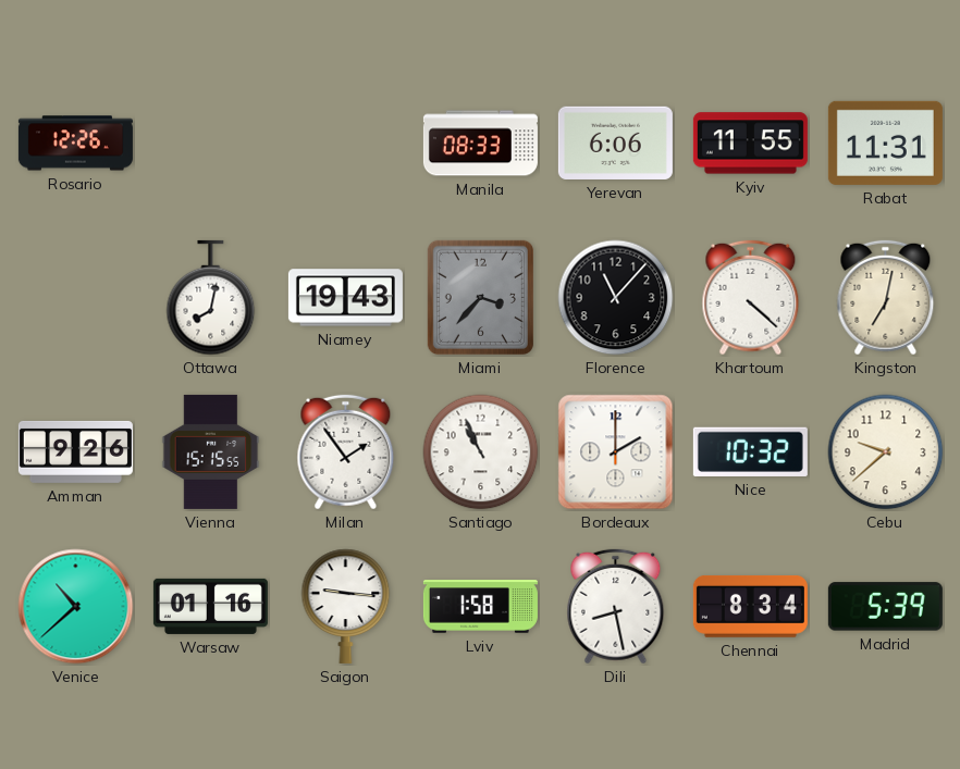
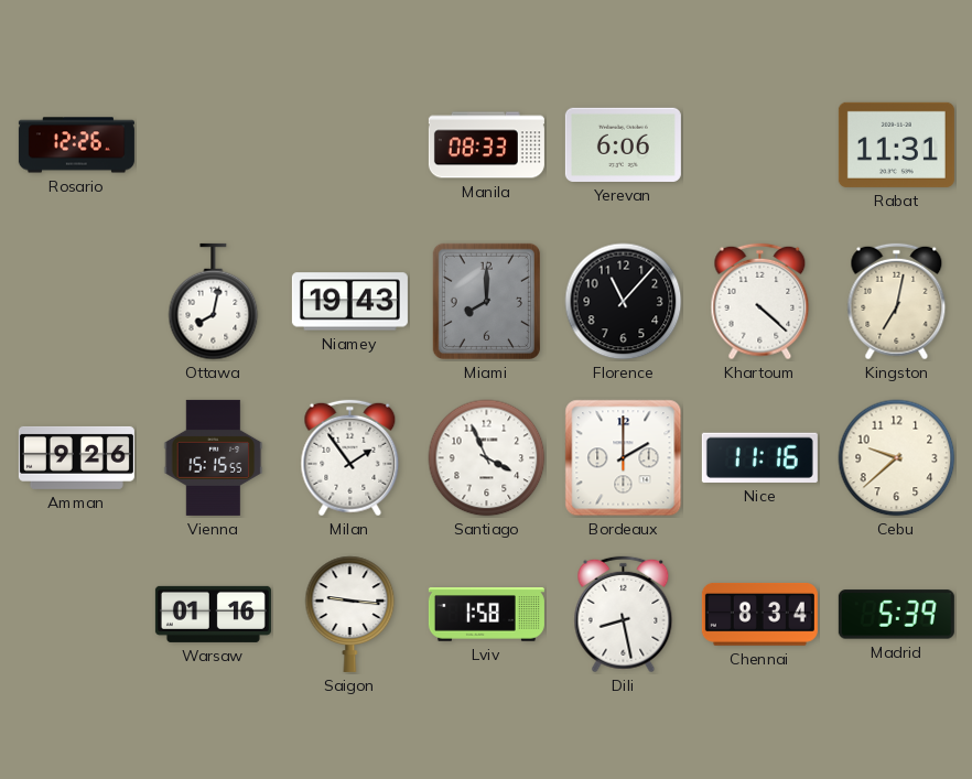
Kyiv: 11:55 -> none (750, 144)
Miami: 3:37 -> 8:00 (486, 301)
Santiago: 10:56 -> 3:56 (487, 458)
Nice: 10:32 -> 11:16 (759, 457)
Venice: 10:38 -> none (76, 607)
